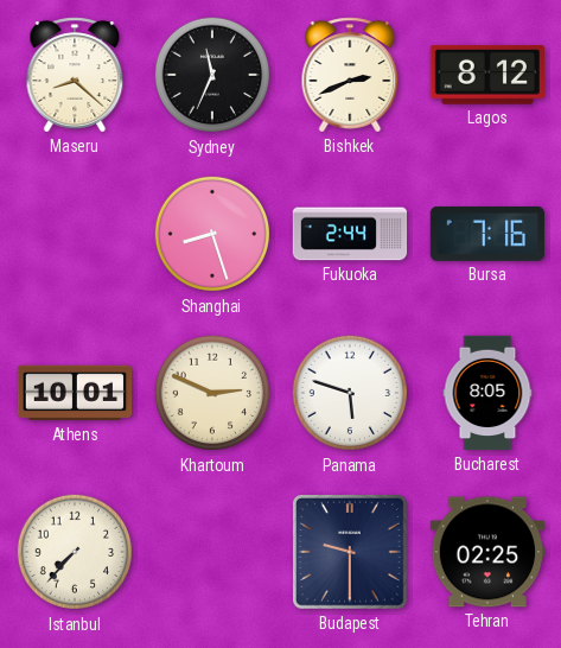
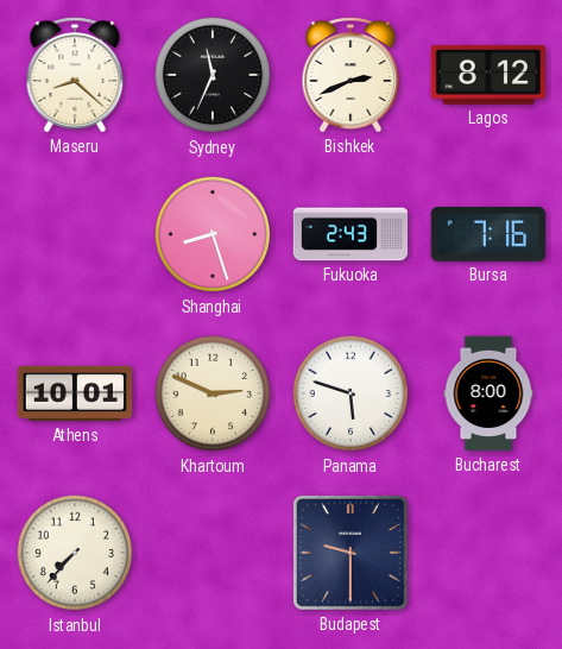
Fukuoka: 2:44 -> 2:43 (351, 234)
Bucharest: 8:05 -> 8:00 (488, 393)
Tehran: 02:25 -> none (487, 552)
